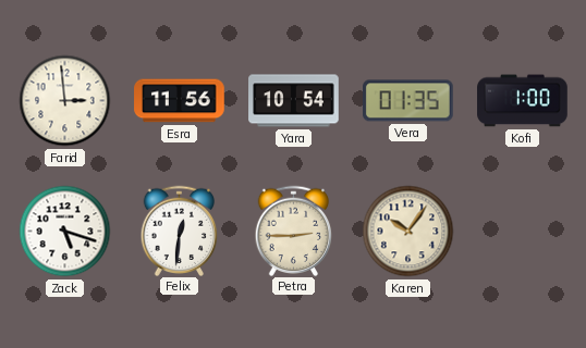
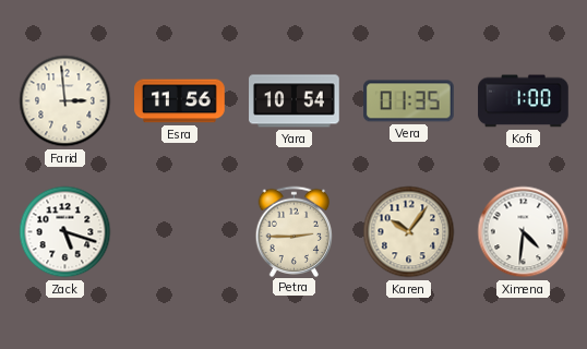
Felix: 12:31 -> none (180, 231)
Ximena: none -> 4:31 (524, 232)
